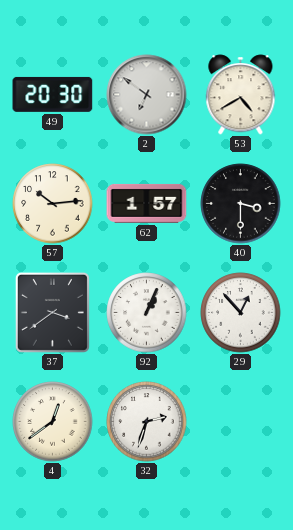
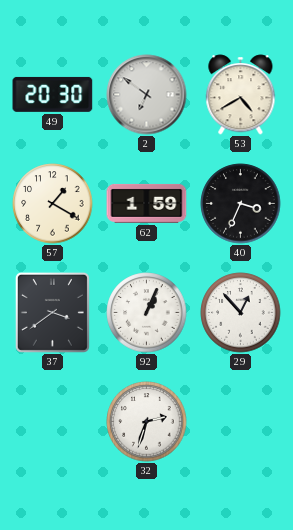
57: 10:14 -> 1:20 (53, 204)
62: 1:57 -> 1:59 (147, 203)
40: 3:30 -> 3:34 (241, 204)
4: 12:39 -> none (53, 422)
